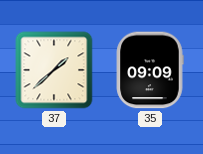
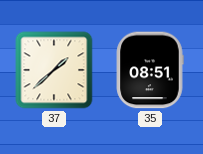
35: 09:09 -> 08:51 (150, 70)
